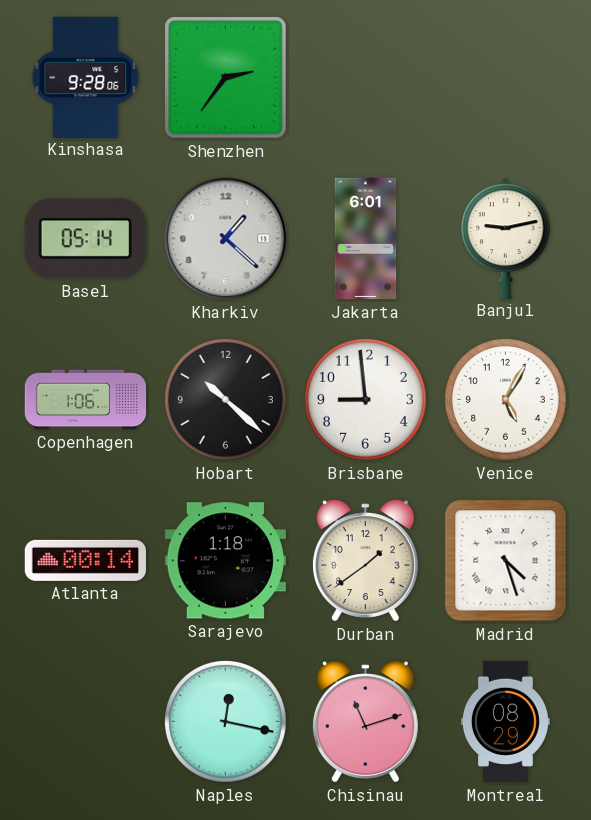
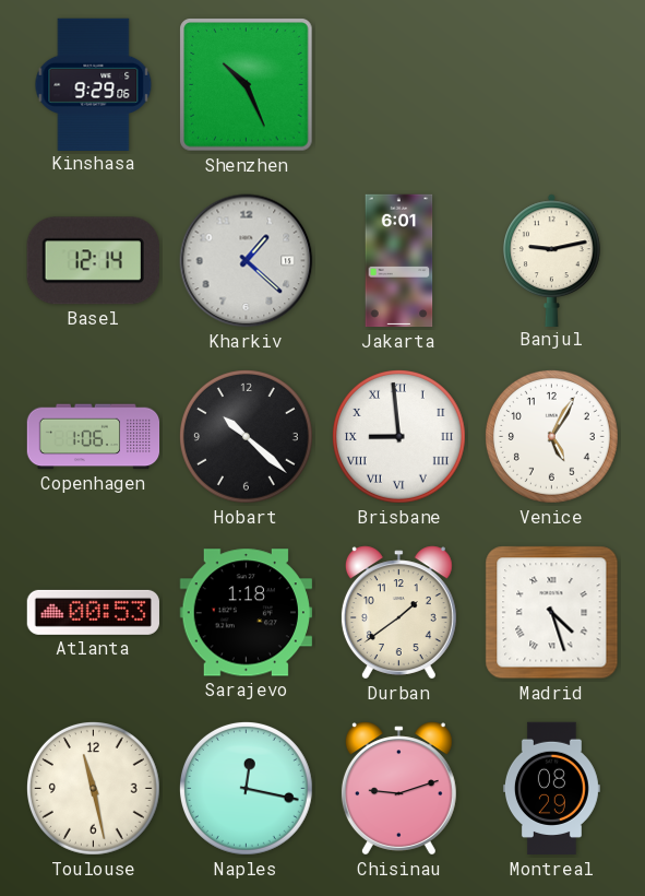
Kinshasa: 9:28 -> 9:29 (94, 84)
Shenzhen: 2:36 -> 10:26 (247, 85)
Basel: 05:14 -> 12:14 (93, 261)
Brisbane numerals: Arabic -> Roman (398, 436)
Atlanta: 00:14 -> 00:53 (93, 612)
Toulouse: none -> 11:28 (93, 788)
Chisinau: 11:12 -> 9:12 (398, 789)
